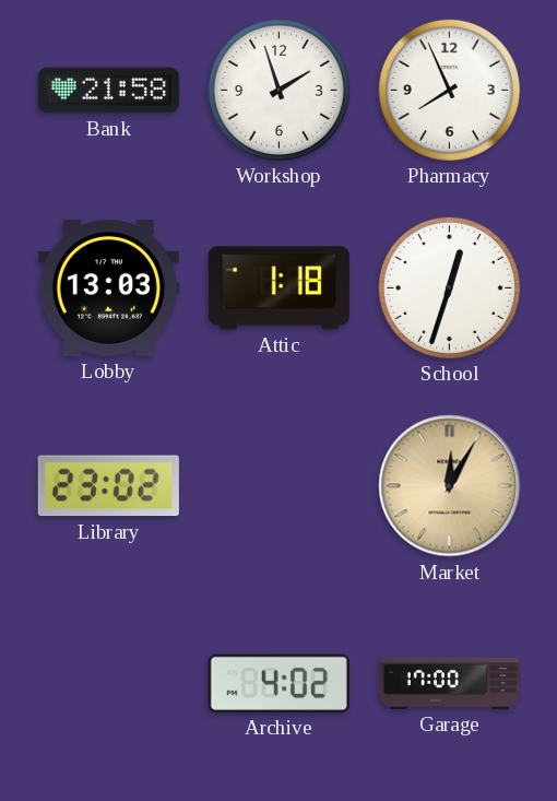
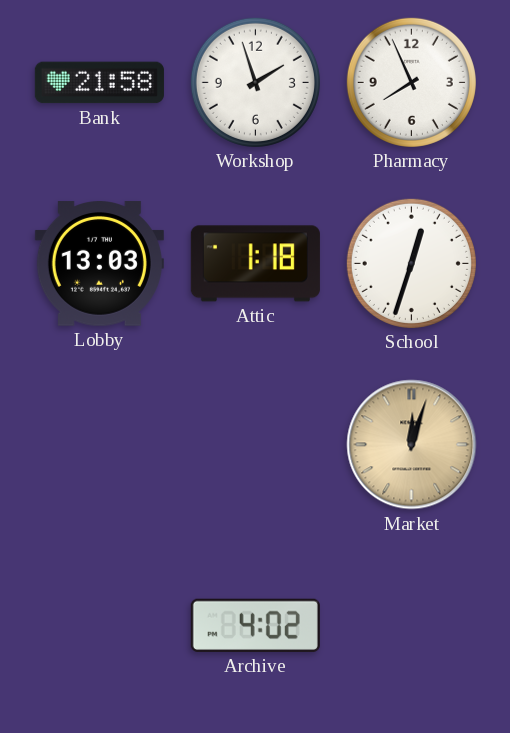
Library: 23:02 -> none (108, 486)
Market: 12:05 -> 12:03 (412, 445)
Garage: 17:00 -> none (449, 683)
